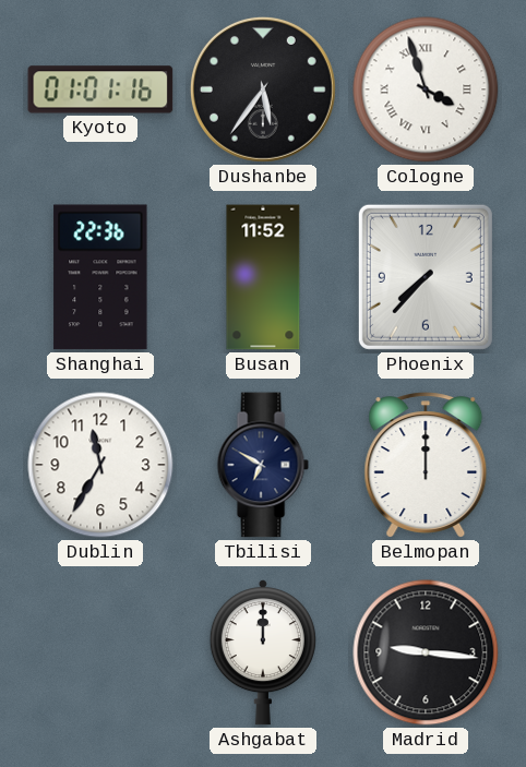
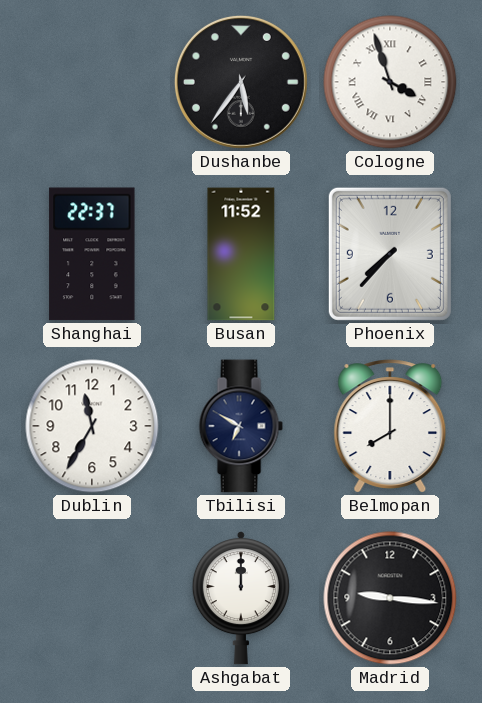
Kyoto: 01:01 -> none (100, 89)
Shanghai: 22:36 -> 22:37 (92, 254)
Belmopan: 12:00 -> 8:00 (390, 426)
